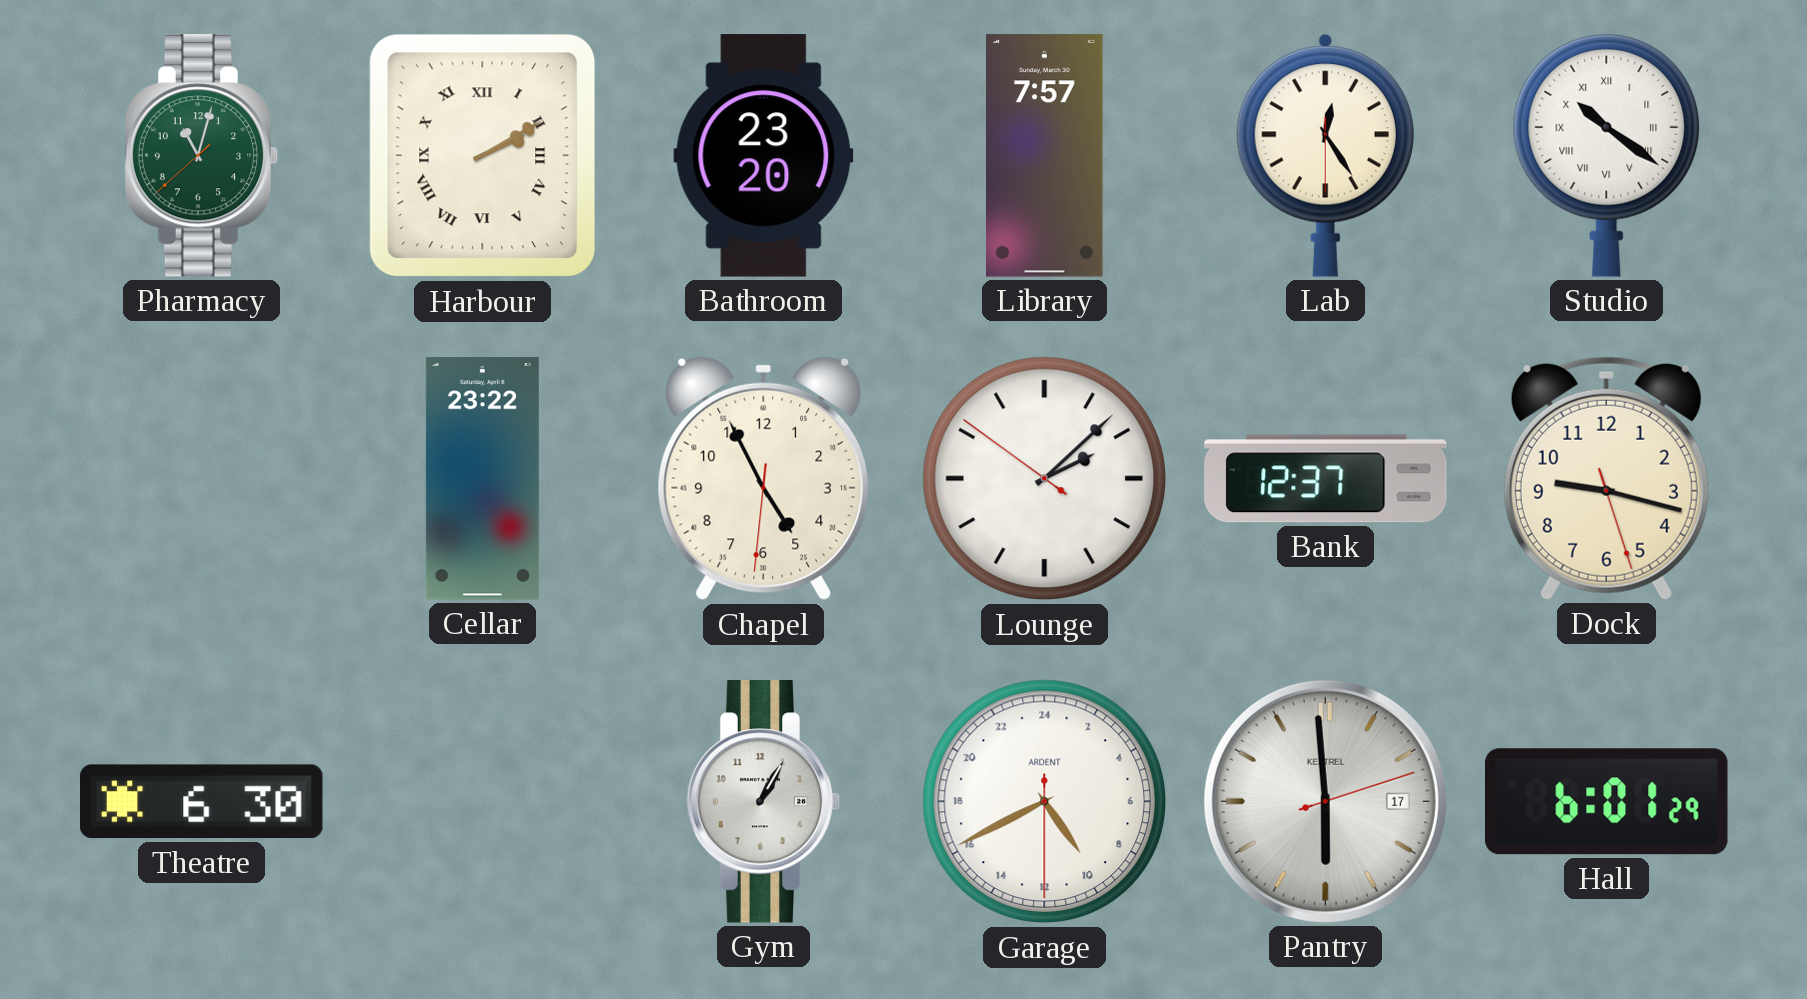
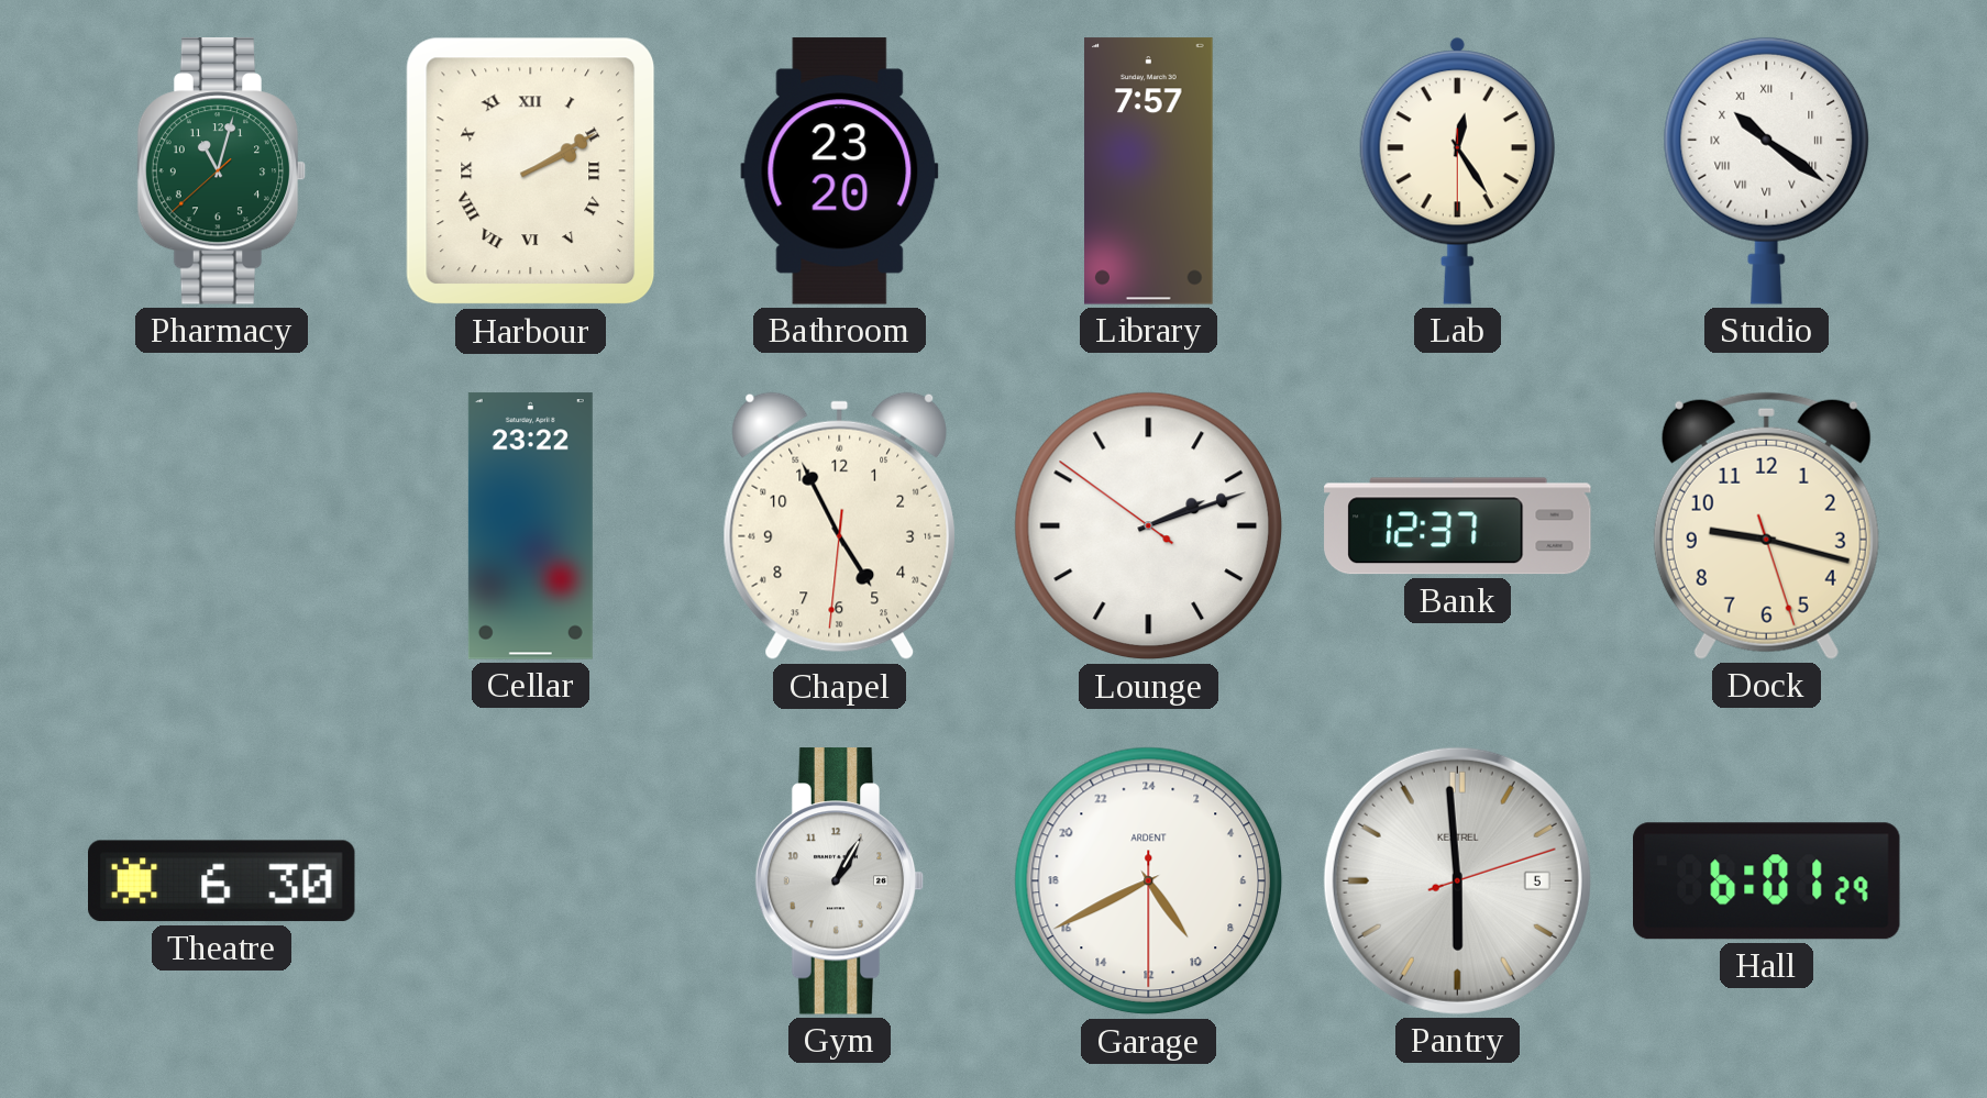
Lounge: 2:07 -> 2:11 (1149, 526)
Pantry date: 17 -> 5 (1457, 880)
